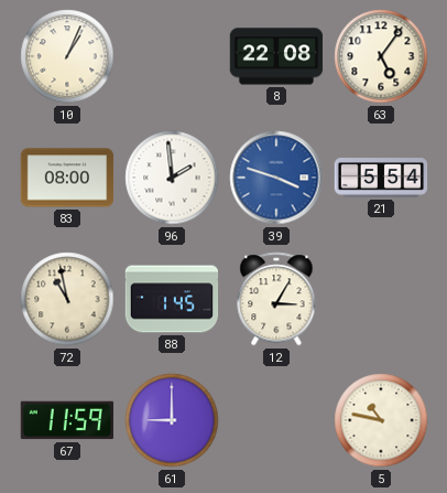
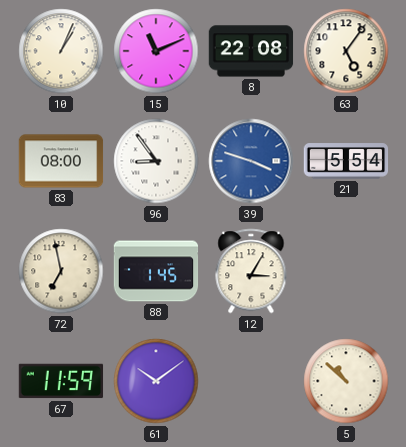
15: none -> 11:11 (156, 51)
96: 1:59 -> 8:54 (156, 161)
72: 10:58 -> 6:58 (61, 271)
61: 9:00 -> 10:09 (156, 381)
5: 10:47 -> 10:52 (346, 381)
